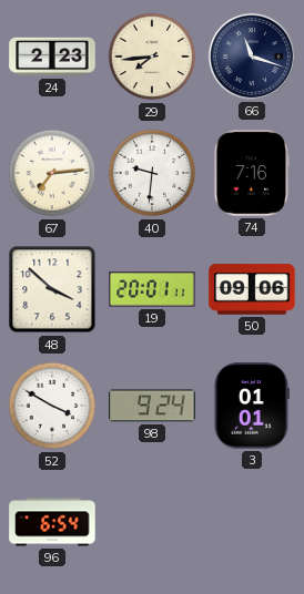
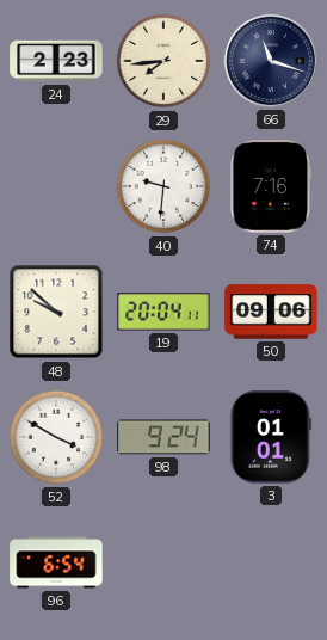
67: 7:14 -> none (52, 173)
48: 3:52 -> 9:52 (56, 312)
19: 20:01 -> 20:04 (163, 312)
